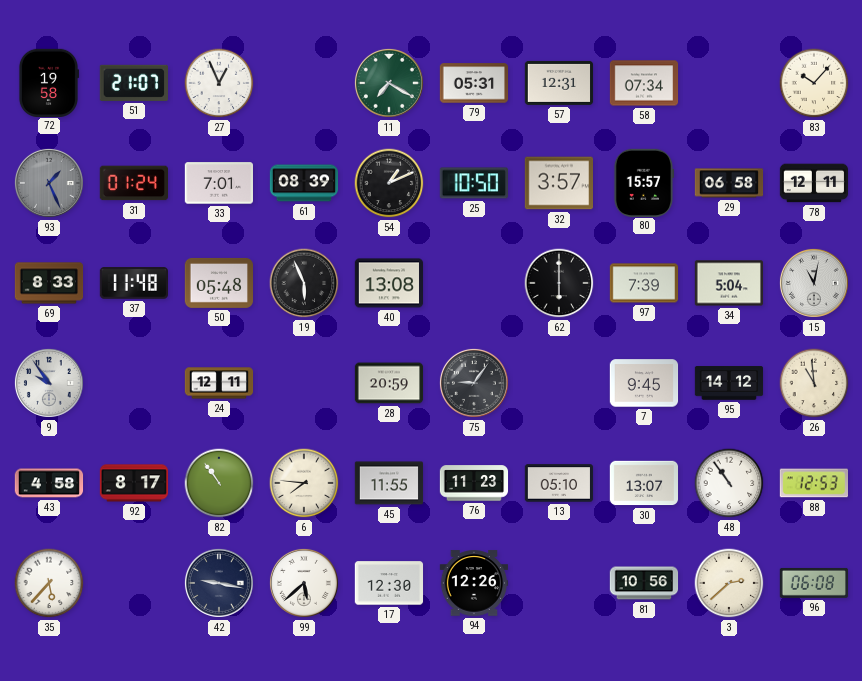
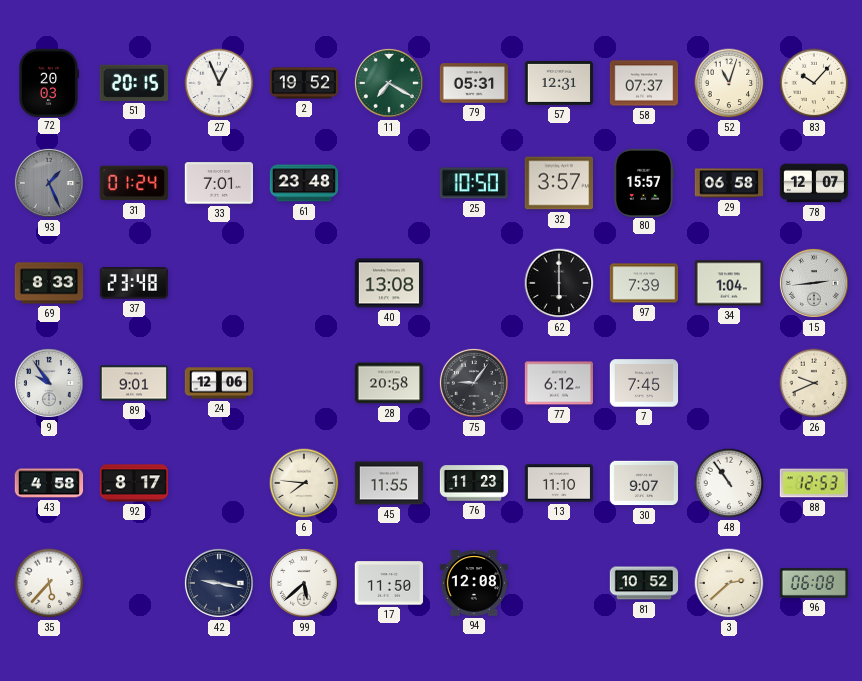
72: 19:58 -> 20:03 (49, 82)
51: 21:07 -> 20:15 (134, 83)
2: none -> 19:52 (304, 83)
58: 07:34 -> 07:37 (644, 83)
52: none -> 11:03 (729, 83)
61: 08:39 -> 23:48 (304, 183)
54: 1:11 -> none (389, 183)
78: 12:11 -> 12:07 (814, 183)
37: 11:48 -> 23:48 (133, 283)
50: 05:48 -> none (219, 283)
19: 5:56 -> none (304, 283)
34: 5:04 -> 1:04 (729, 283)
15: 11:02 -> 2:44 (814, 283)
89: none -> 9:01 (134, 383)
24: 12:11 -> 12:06 (219, 383)
28: 20:59 -> 20:58 (389, 383)
77: none -> 6:12 (558, 383)
7: 9:45 -> 7:45 (644, 383)
95: 14:12 -> none (729, 383)
26: 10:59 -> 9:41 (814, 383)
82: 10:54 -> none (219, 483)
13: 05:10 -> 11:10 (559, 483)
30: 13:07 -> 9:07 (644, 483)
17: 12:30 -> 11:50 (389, 583)
94: 12:26 -> 12:08 (474, 583)
81: 10:56 -> 10:52 (644, 583)
